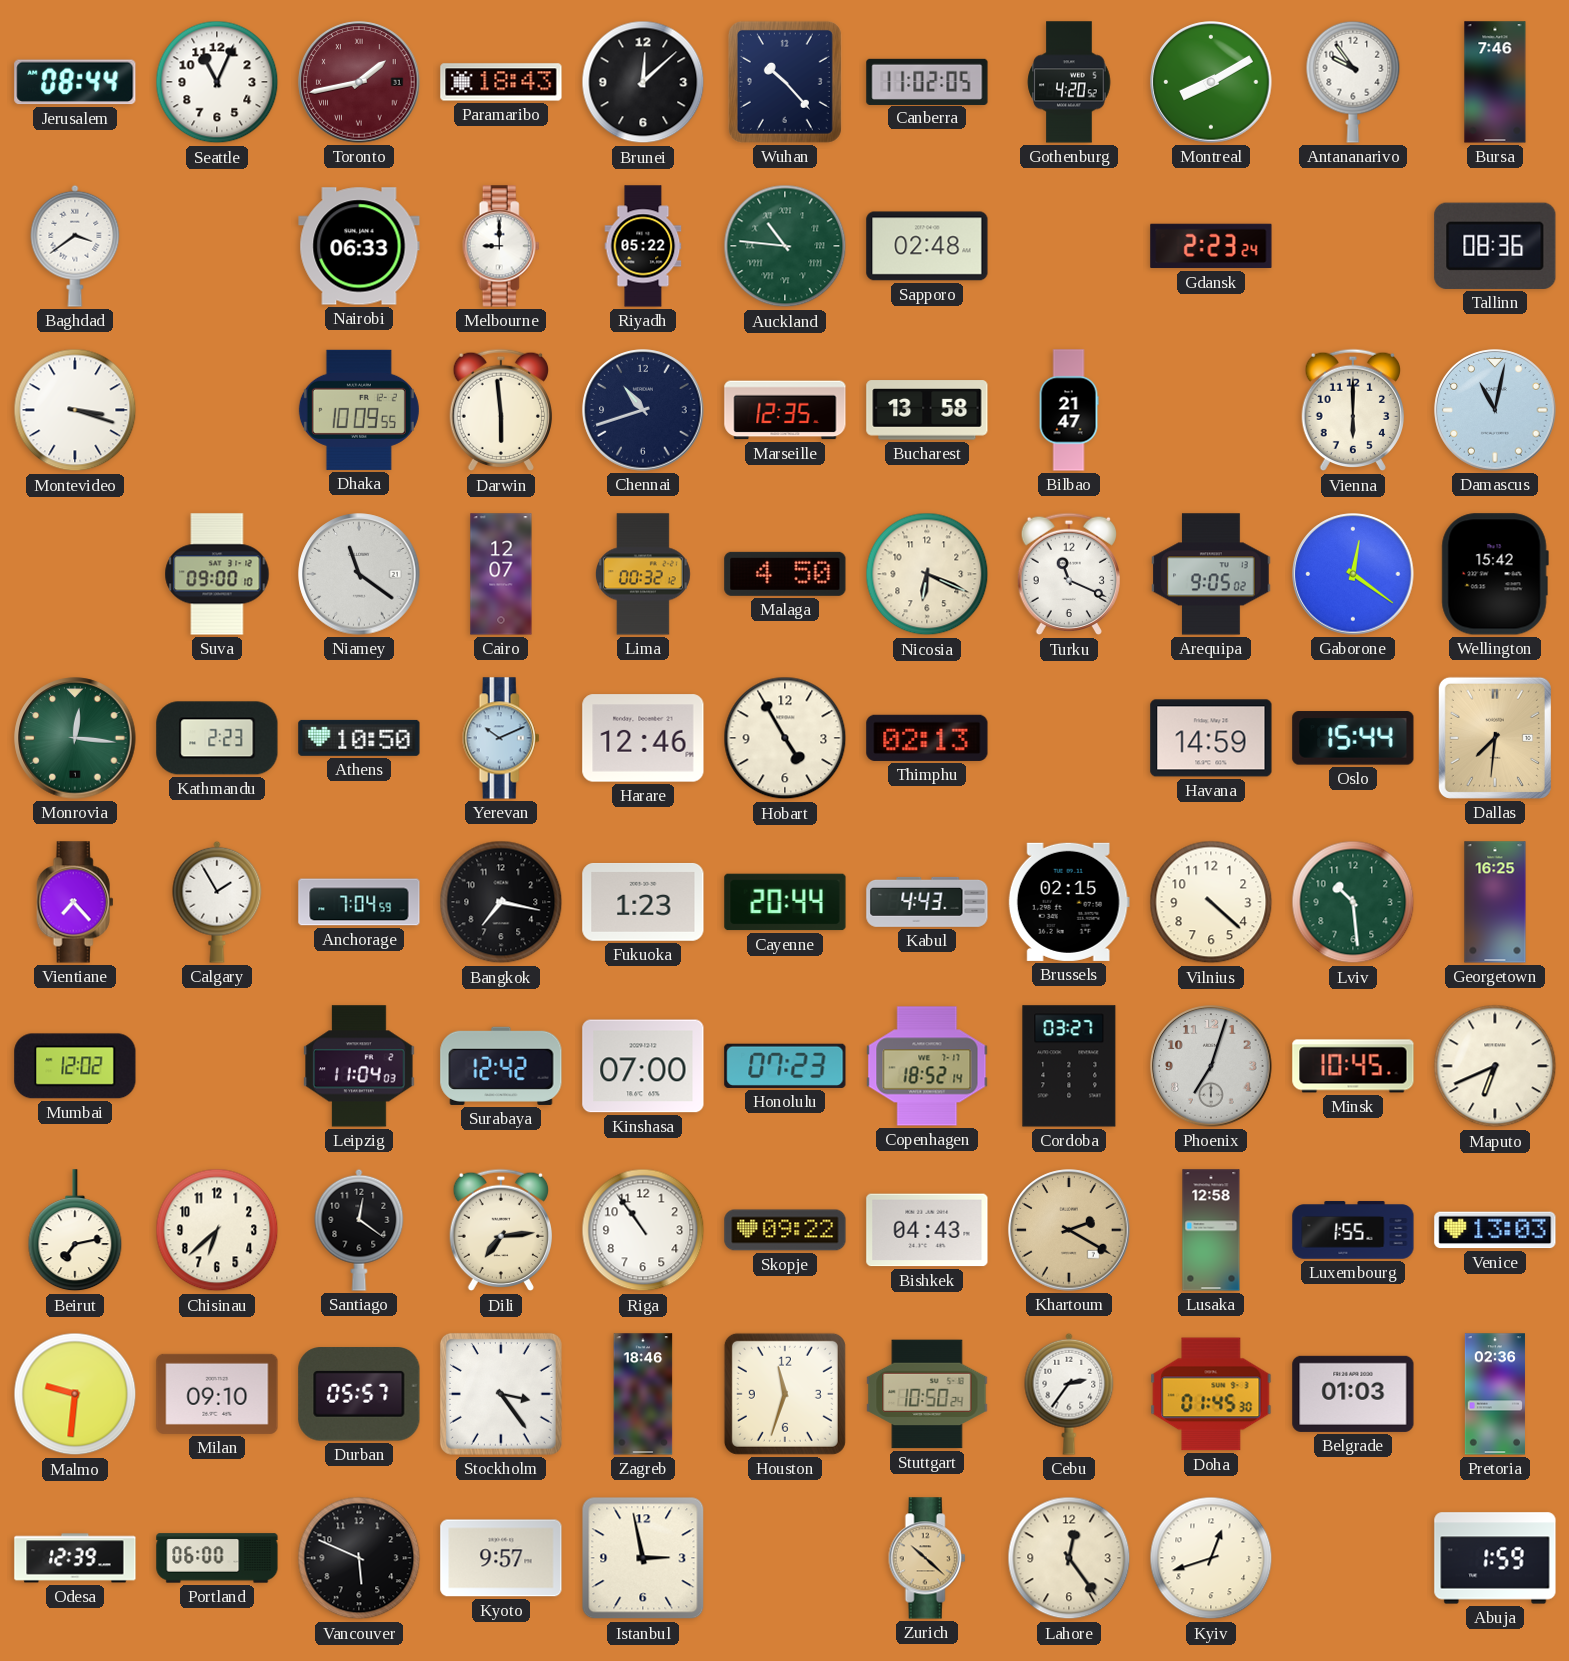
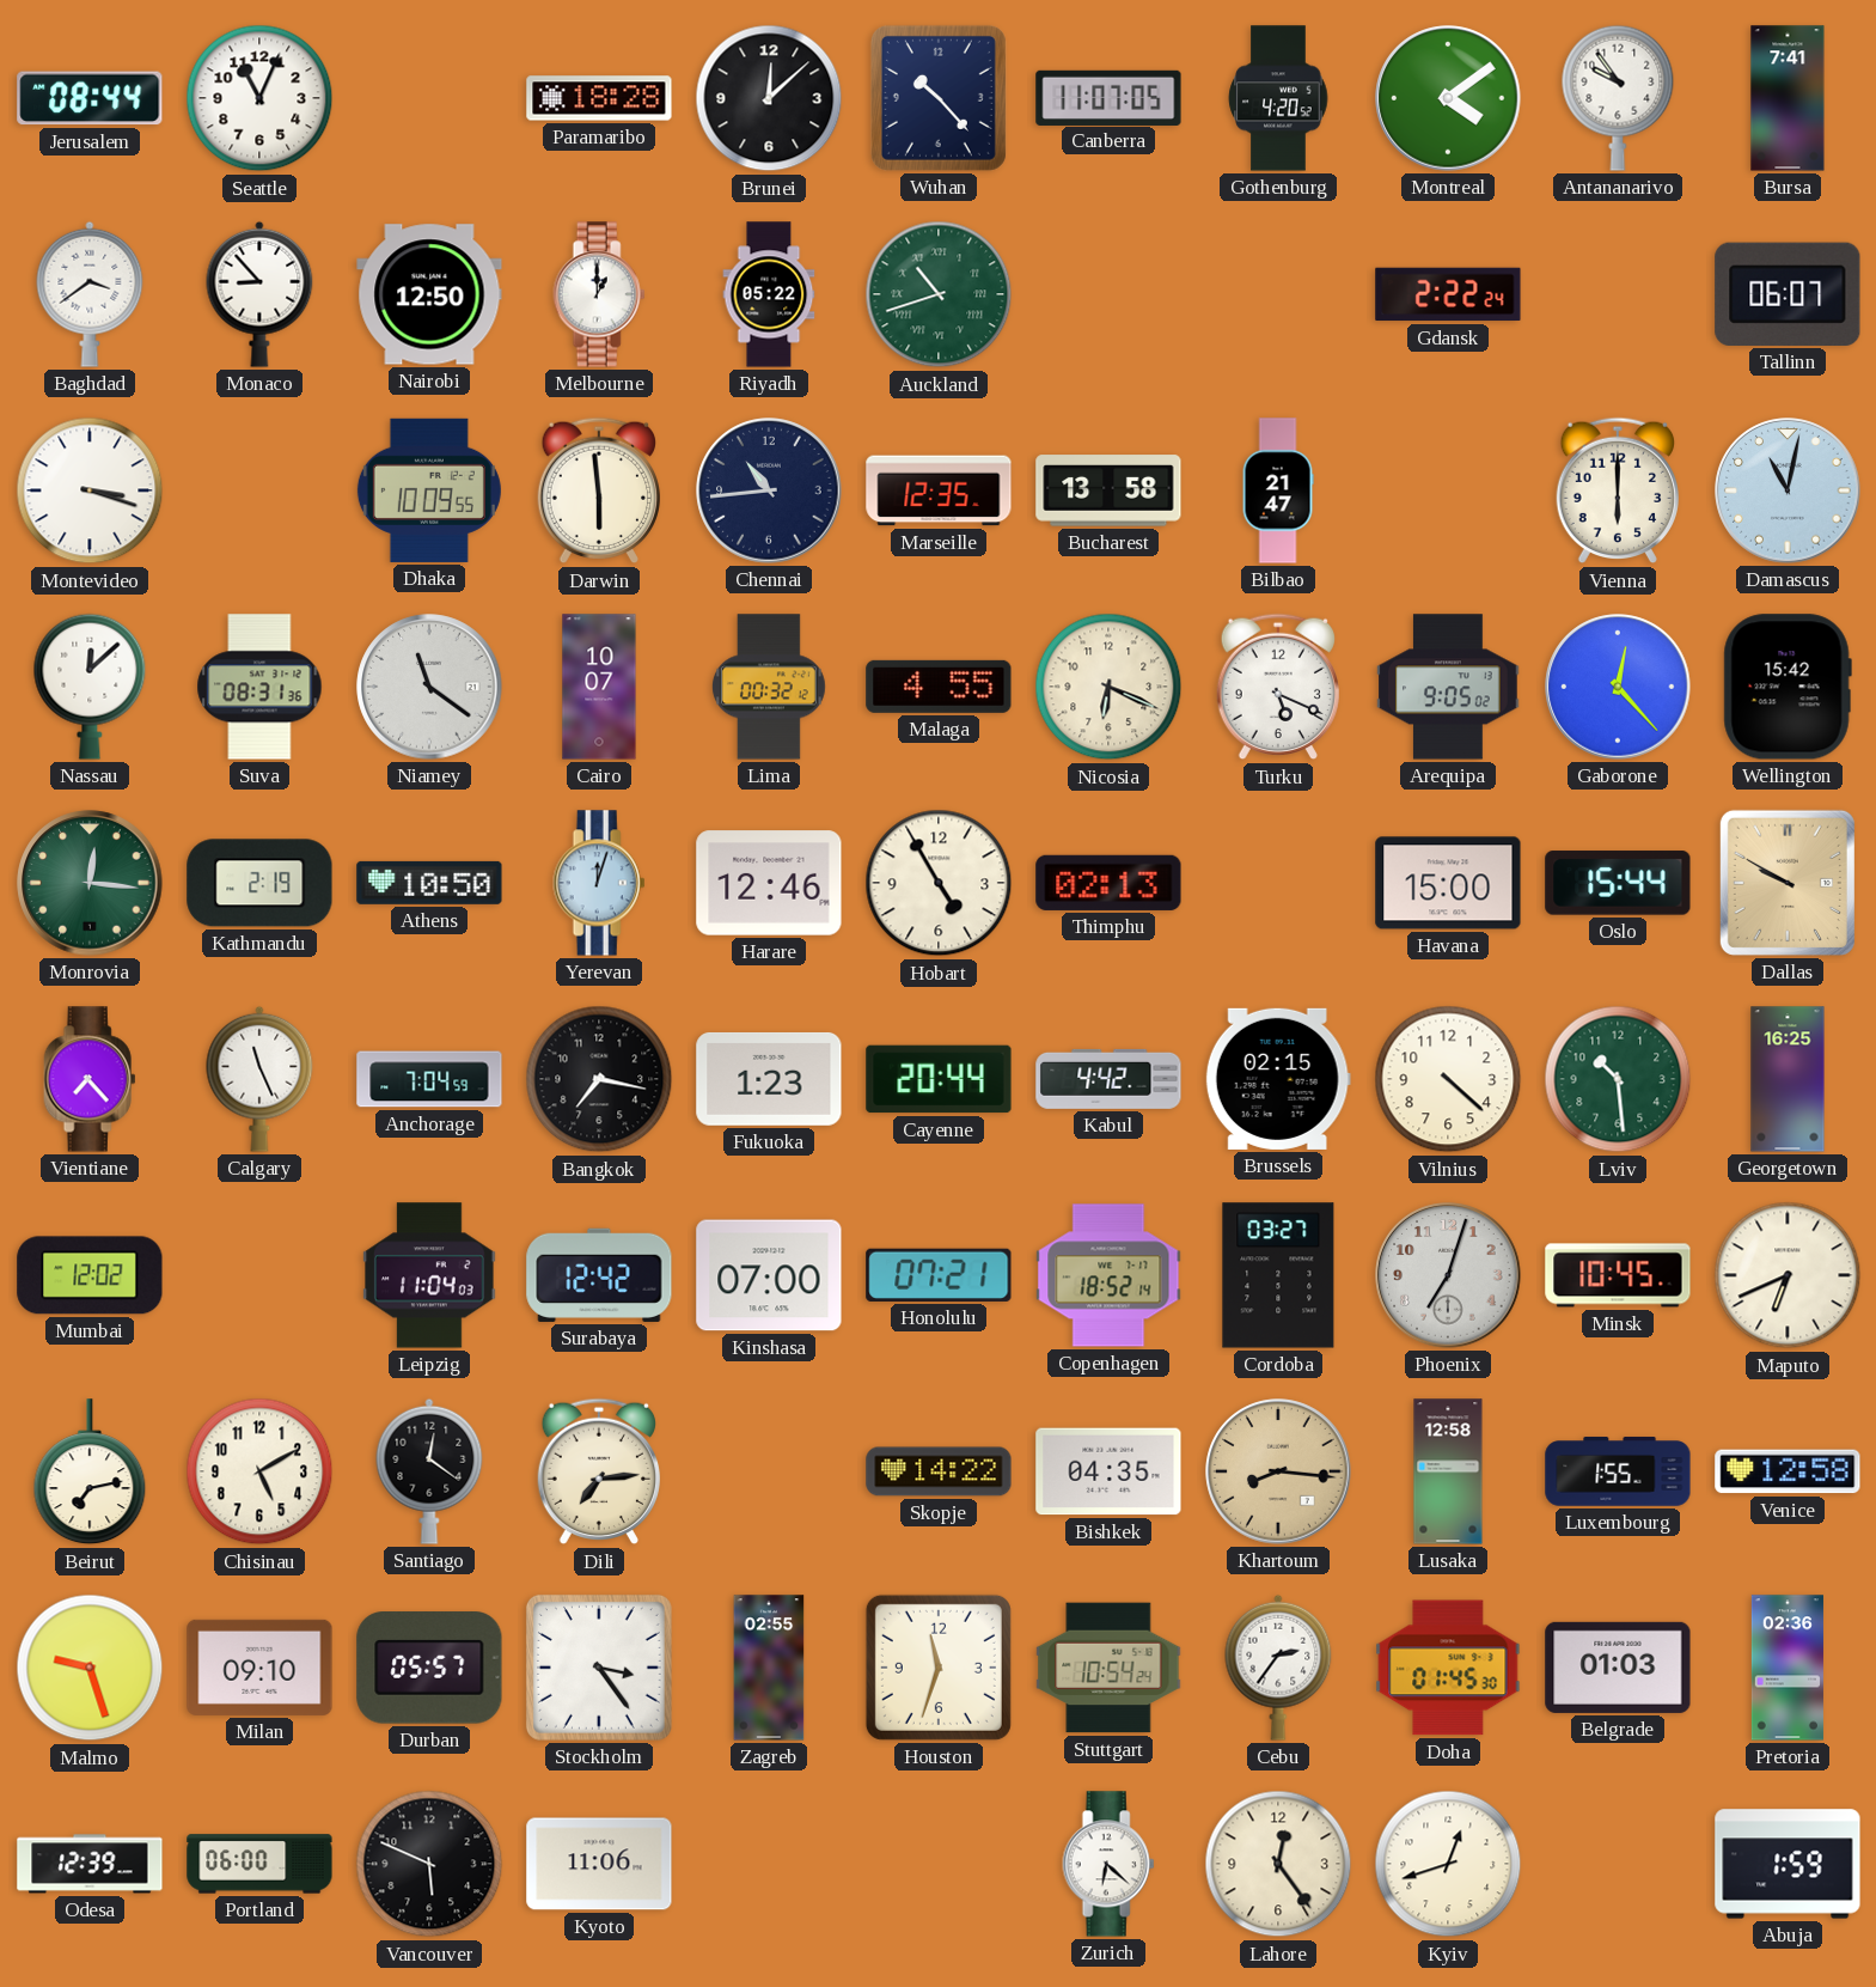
Toronto: 1:43 -> none (359, 82)
Paramaribo: 18:43 -> 18:28 (599, 98)
Canberra: 11:02 -> 11:07 (1108, 97)
Montreal: 8:10 -> 4:09 (1448, 98)
Bursa: 7:46 -> 7:41 (1788, 98)
Monaco: none -> 8:53 (259, 294)
Nairobi: 06:33 -> 12:50 (429, 294)
Melbourne: 9:00 -> 1:00 (599, 294)
Auckland: 10:46 -> 10:42 (939, 294)
Sapporo: 02:48 -> none (927, 246)
Gdansk: 2:23 -> 2:22 (1448, 294)
Tallinn: 08:36 -> 06:07 (1788, 294)
Chennai: 10:42 -> 10:44 (769, 490)
Nassau: none -> 12:08 (90, 687)
Suva: 09:00 -> 08:31 (259, 687)
Cairo: 12:07 -> 10:07 (599, 687)
Malaga: 4:50 -> 4:55 (939, 687)
Turku: 11:19 -> 5:19 (1277, 687)
Gaborone: 12:21 -> 12:23 (1618, 687)
Kathmandu: 2:23 -> 2:19 (259, 883)
Yerevan: 10:11 -> 12:03 (599, 883)
Havana: 14:59 -> 15:00 (1448, 883)
Dallas: 7:31 -> 9:50 (1788, 883)
Calgary: 1:55 -> 11:26 (259, 1079)
Kabul: 4:43 -> 4:42 (1108, 1079)
Honolulu: 07:23 -> 07:21 (939, 1275)
Chisinau: 6:38 -> 5:10 (259, 1471)
Riga: 10:54 -> none (643, 1230)
Skopje: 09:22 -> 14:22 (939, 1471)
Bishkek: 04:43 -> 04:35 (1108, 1471)
Khartoum: 2:20 -> 8:16 (1278, 1471)
Venice: 13:03 -> 12:58 (1788, 1471)
Malmo: 9:31 -> 9:27 (90, 1668)
Zagreb: 18:46 -> 02:55 (769, 1668)
Stuttgart: 10:50 -> 10:54 (1108, 1668)
Kyoto: 9:57 -> 11:06 (599, 1864)
Istanbul: 2:58 -> none (643, 1558)
Zurich: 10:22 -> 6:22 (1108, 1864)
Zurich dial: champagne -> white (1108, 1864)
